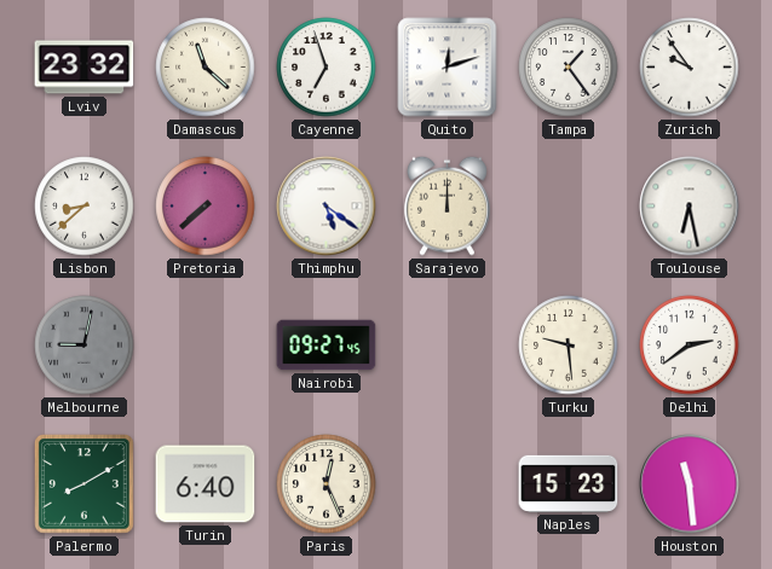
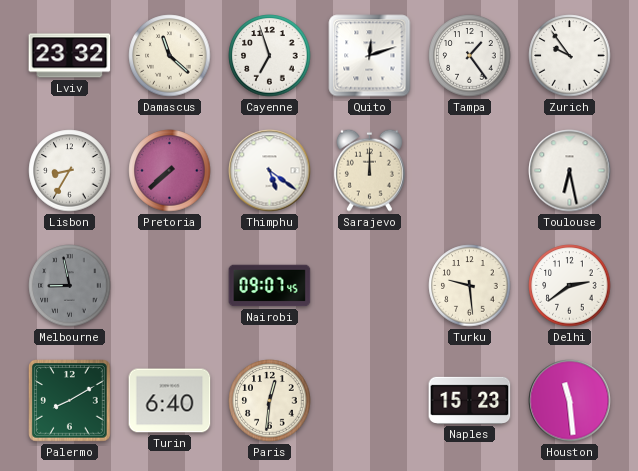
Lisbon: 8:38 -> 8:35 (70, 171)
Melbourne: 9:02 -> 8:58 (70, 286)
Nairobi: 09:27 -> 09:07 (270, 286)
Paris: 12:26 -> 12:31 (270, 401)
